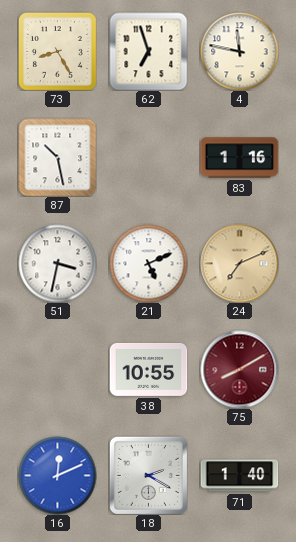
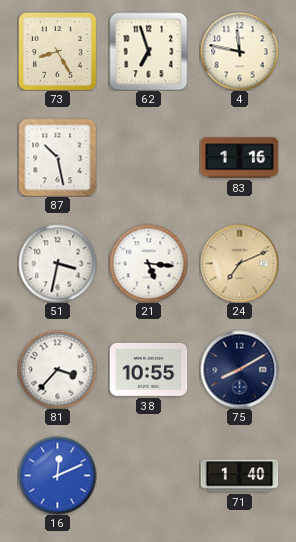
21: 5:11 -> 5:16 (148, 263)
81: none -> 3:37 (57, 369)
75 dial: burgundy -> navy (239, 369)
18: 2:20 -> none (148, 475)
